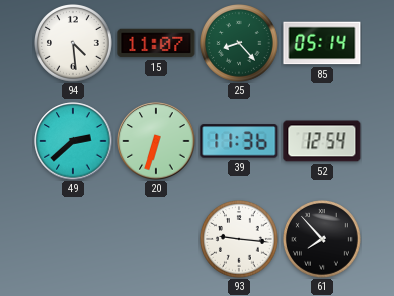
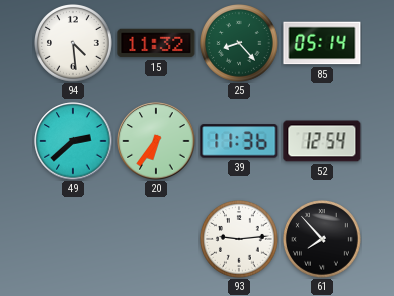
15: 11:07 -> 11:32 (156, 43)
20: 6:33 -> 6:36 (156, 141)
93: 9:16 -> 9:14 (240, 240)
